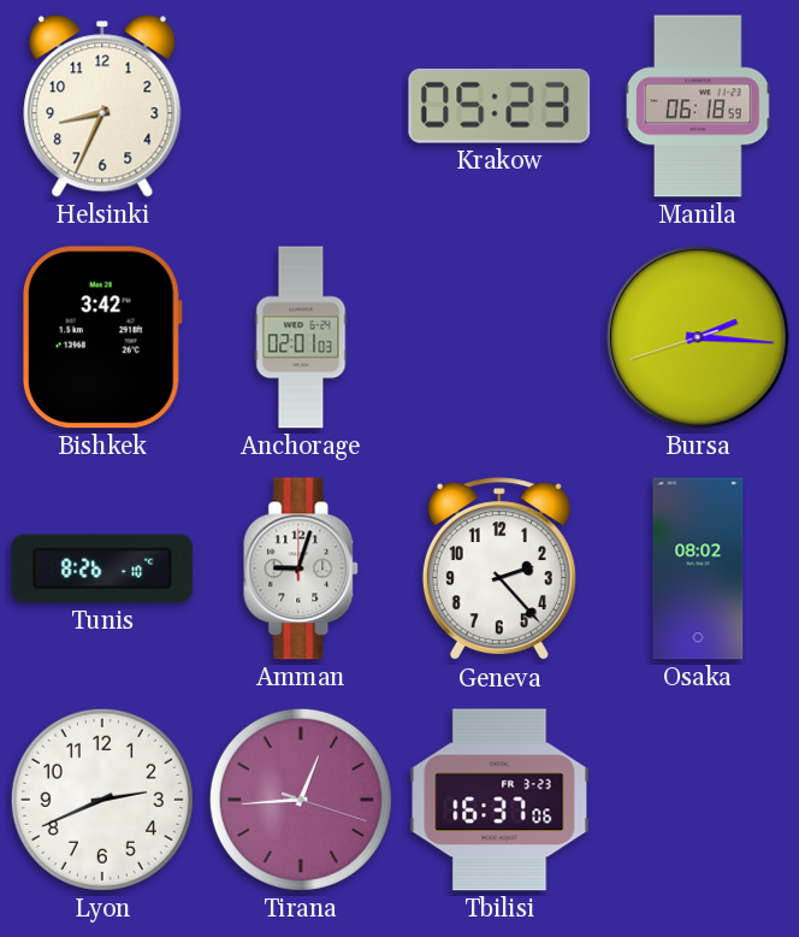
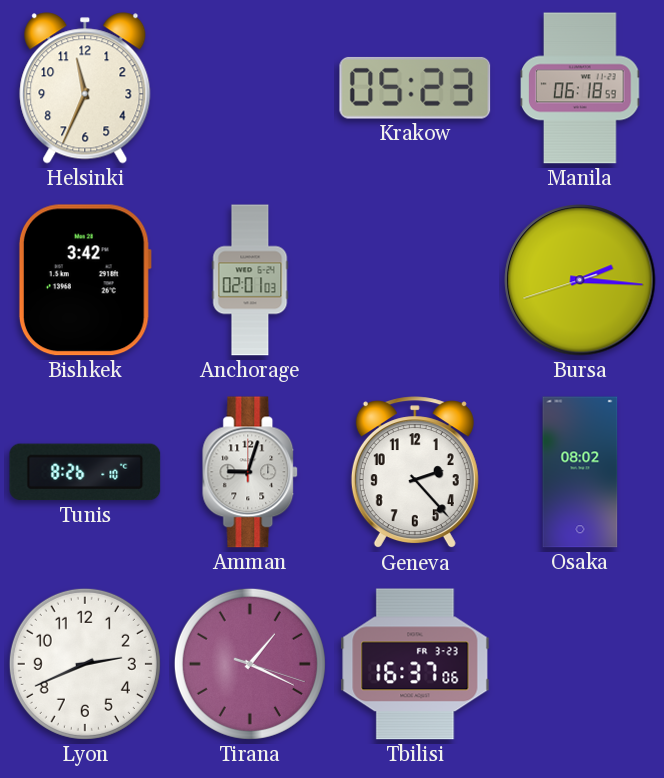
Helsinki: 8:34 -> 11:34 (85, 88)
Tirana: 12:44 -> 1:19 (250, 664)
